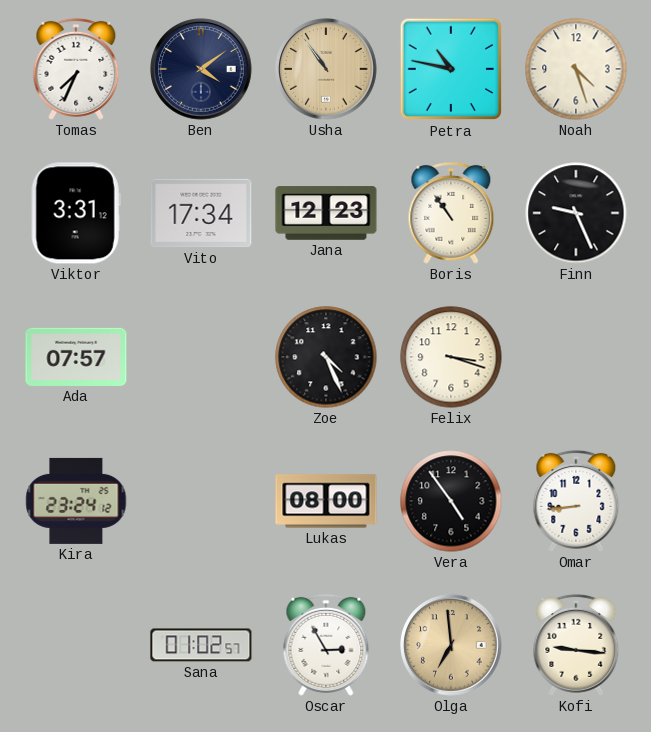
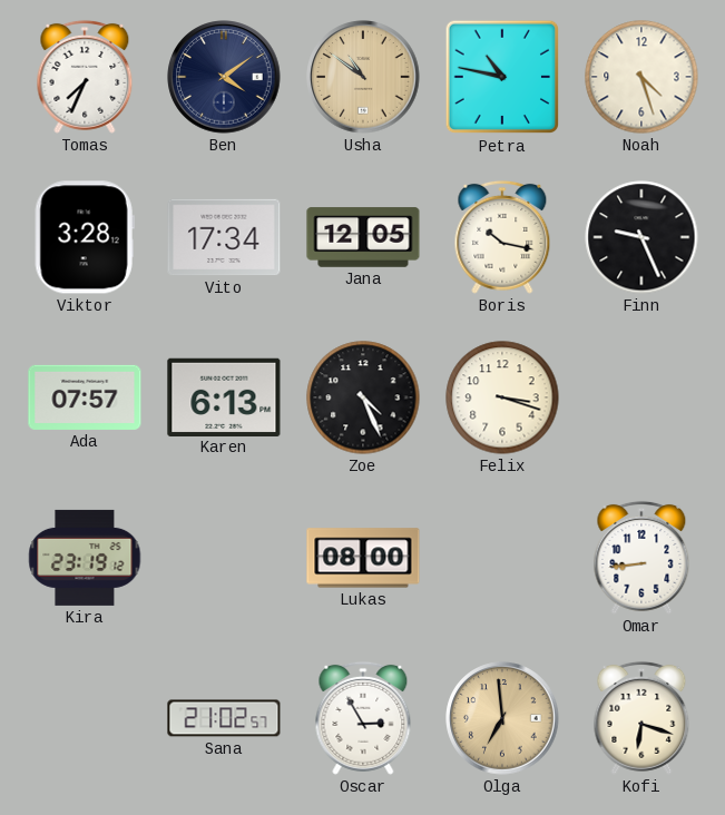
Usha: 10:54 -> 10:51 (363, 77)
Viktor: 3:31 -> 3:28 (85, 237)
Jana: 12:23 -> 12:05 (363, 237)
Boris: 10:54 -> 10:17 (502, 237)
Karen: none -> 6:13 (224, 396)
Kira: 23:24 -> 23:19 (85, 558)
Vera: 4:54 -> none (451, 501)
Sana: 01:02 -> 21:02 (224, 718)
Kofi: 9:16 -> 6:18 (641, 718)
